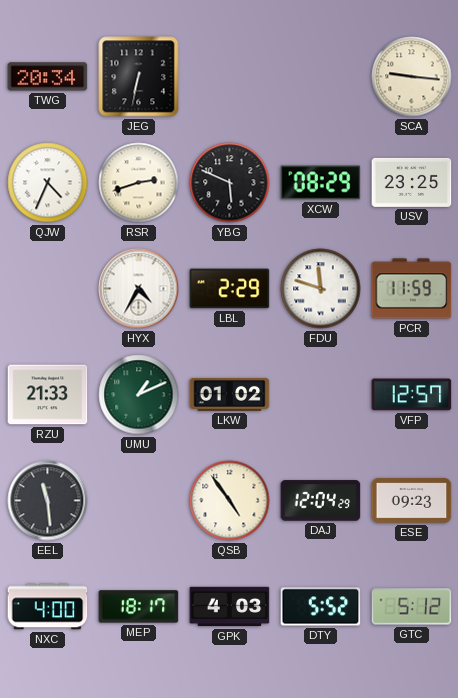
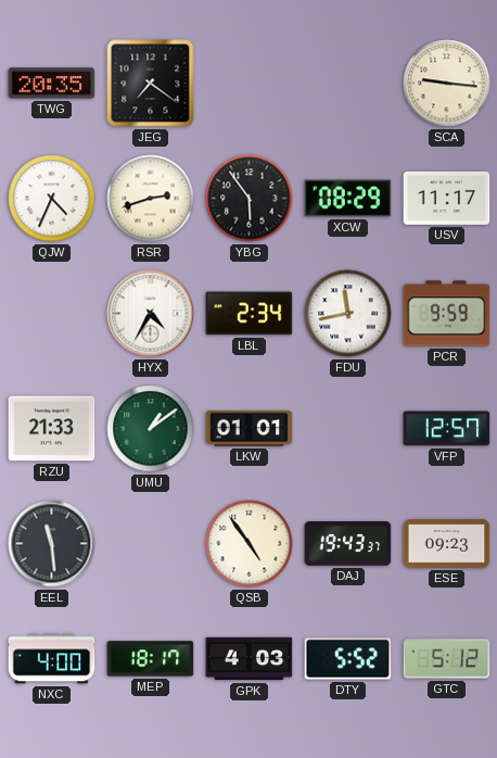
TWG: 20:34 -> 20:35 (52, 84)
JEG: 6:32 -> 7:21 (151, 84)
YBG: 5:49 -> 5:54 (250, 199)
USV: 23:25 -> 11:17 (447, 198)
LBL: 2:29 -> 2:34 (250, 314)
FDU: 11:48 -> 11:43 (348, 314)
PCR: 11:59 -> 9:59 (447, 314)
UMU: 1:11 -> 1:09 (151, 429)
LKW: 01:02 -> 01:01 (250, 428)
DAJ: 12:04 -> 19:43 (348, 544)
